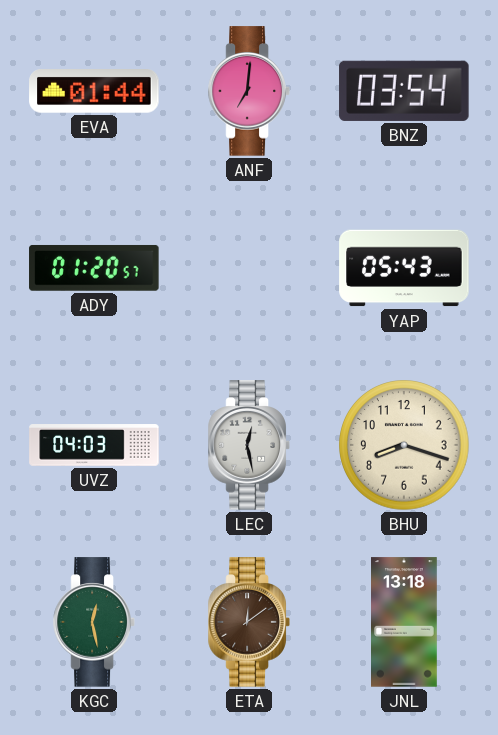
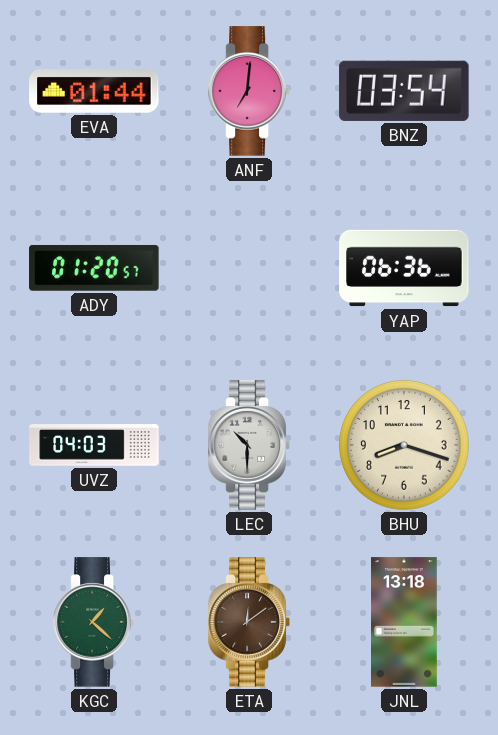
YAP: 05:43 -> 06:36 (404, 268)
LEC: 12:28 -> 10:30 (249, 445)
KGC: 12:28 -> 1:22 (94, 622)
